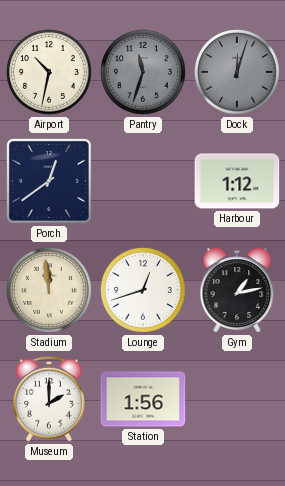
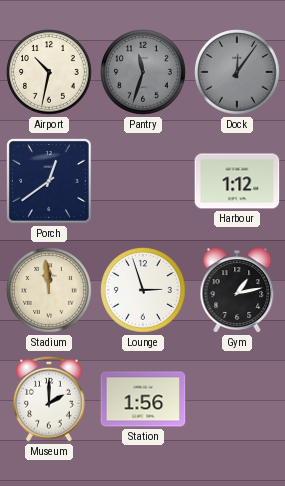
Dock: 12:03 -> 12:06 (238, 73)
Lounge: 12:42 -> 2:57 (144, 291)
